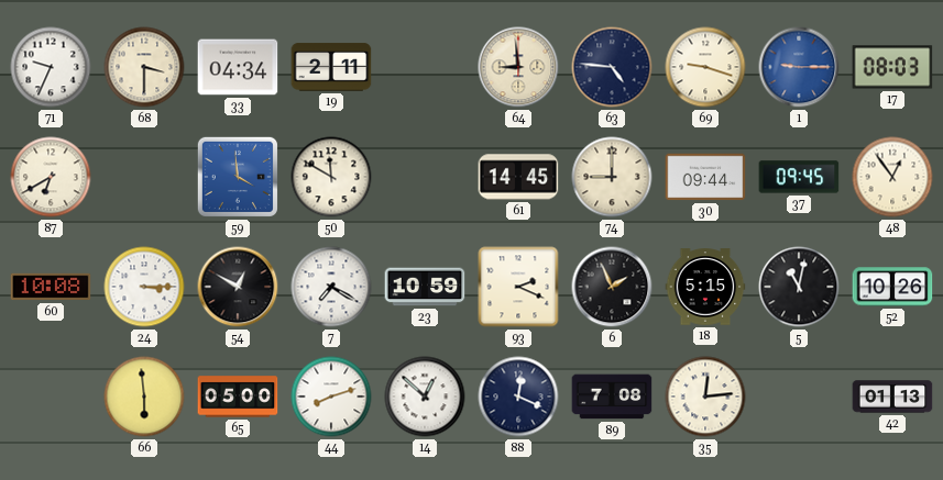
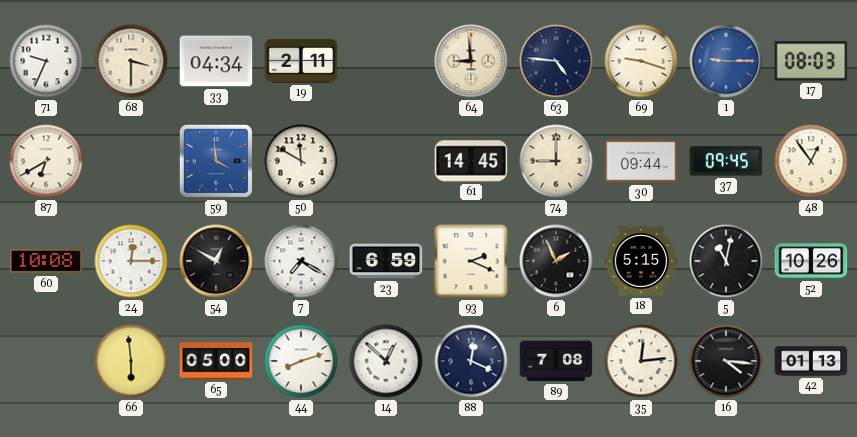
24: 3:15 -> 12:15 (131, 261)
23: 10:59 -> 6:59 (386, 261)
16: none -> 4:16 (726, 361)
